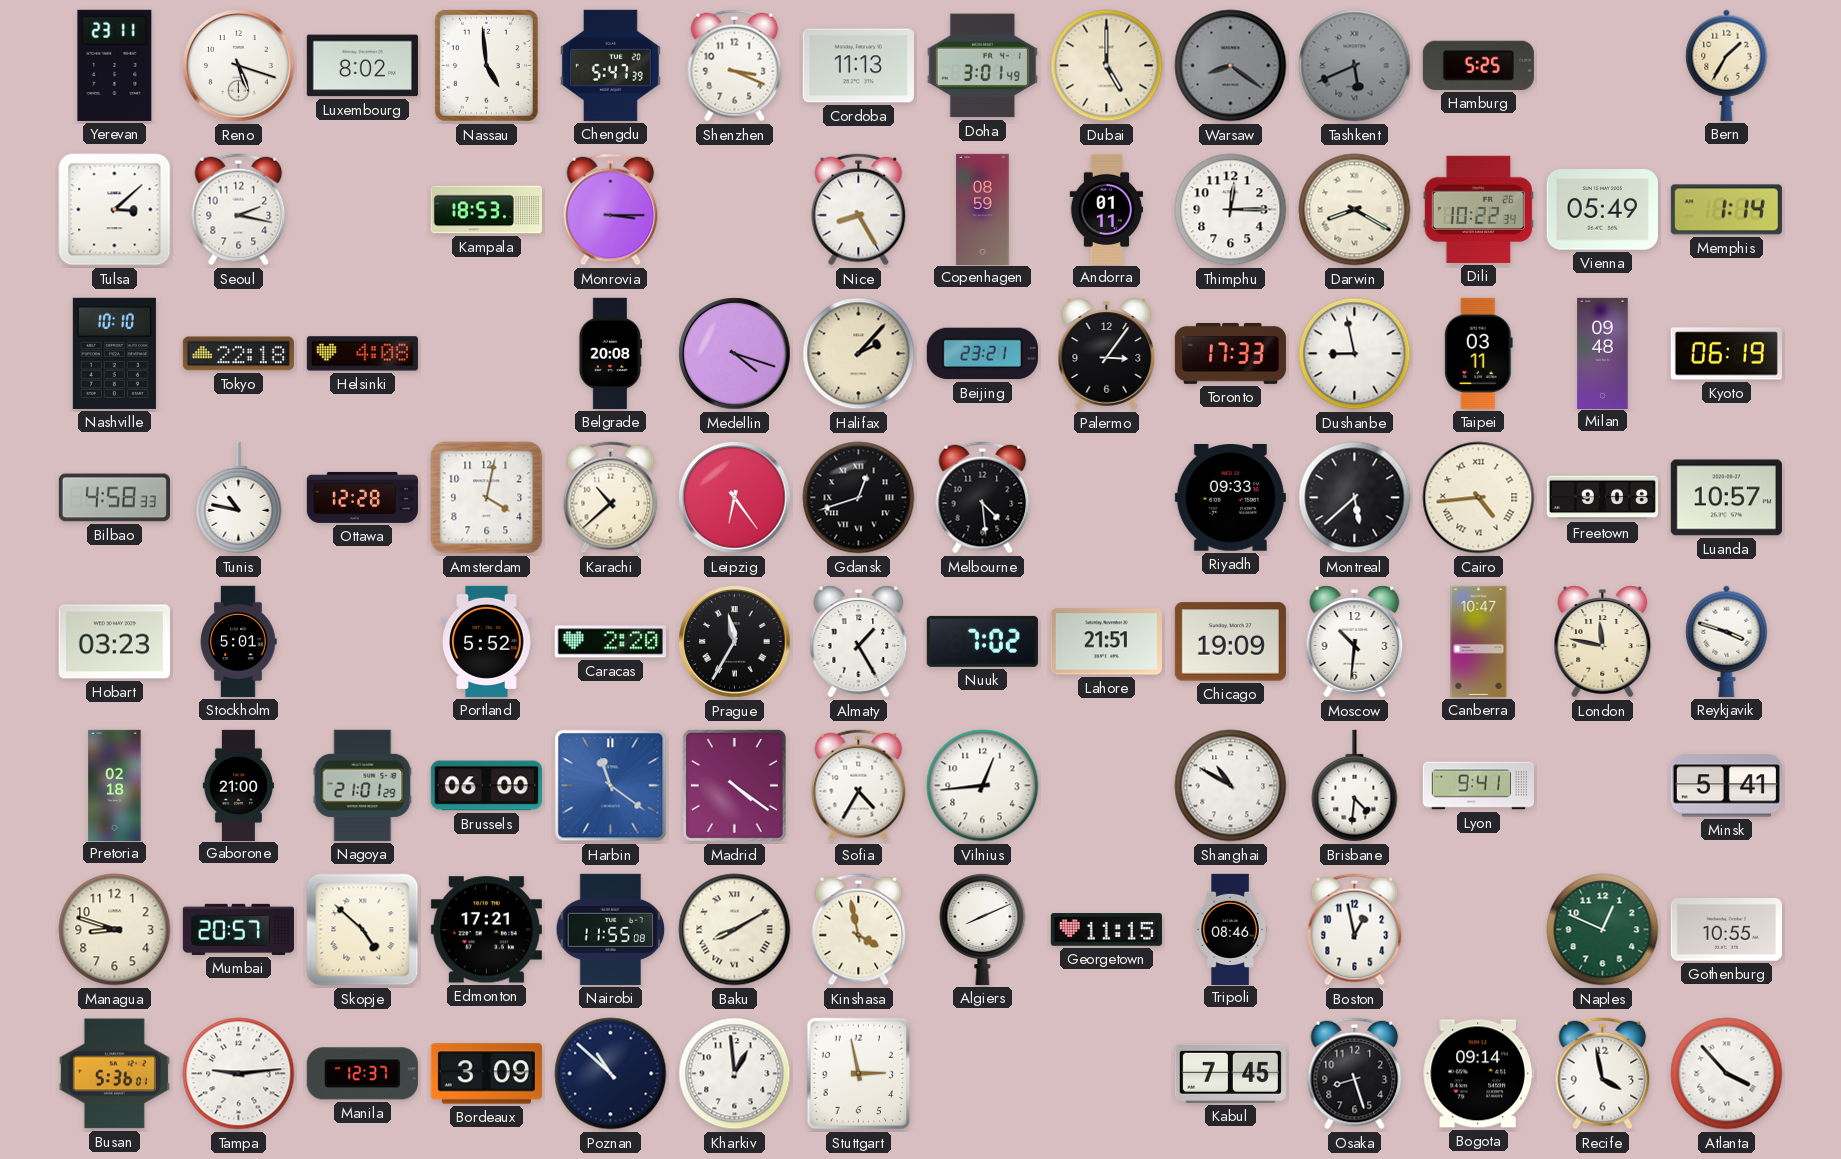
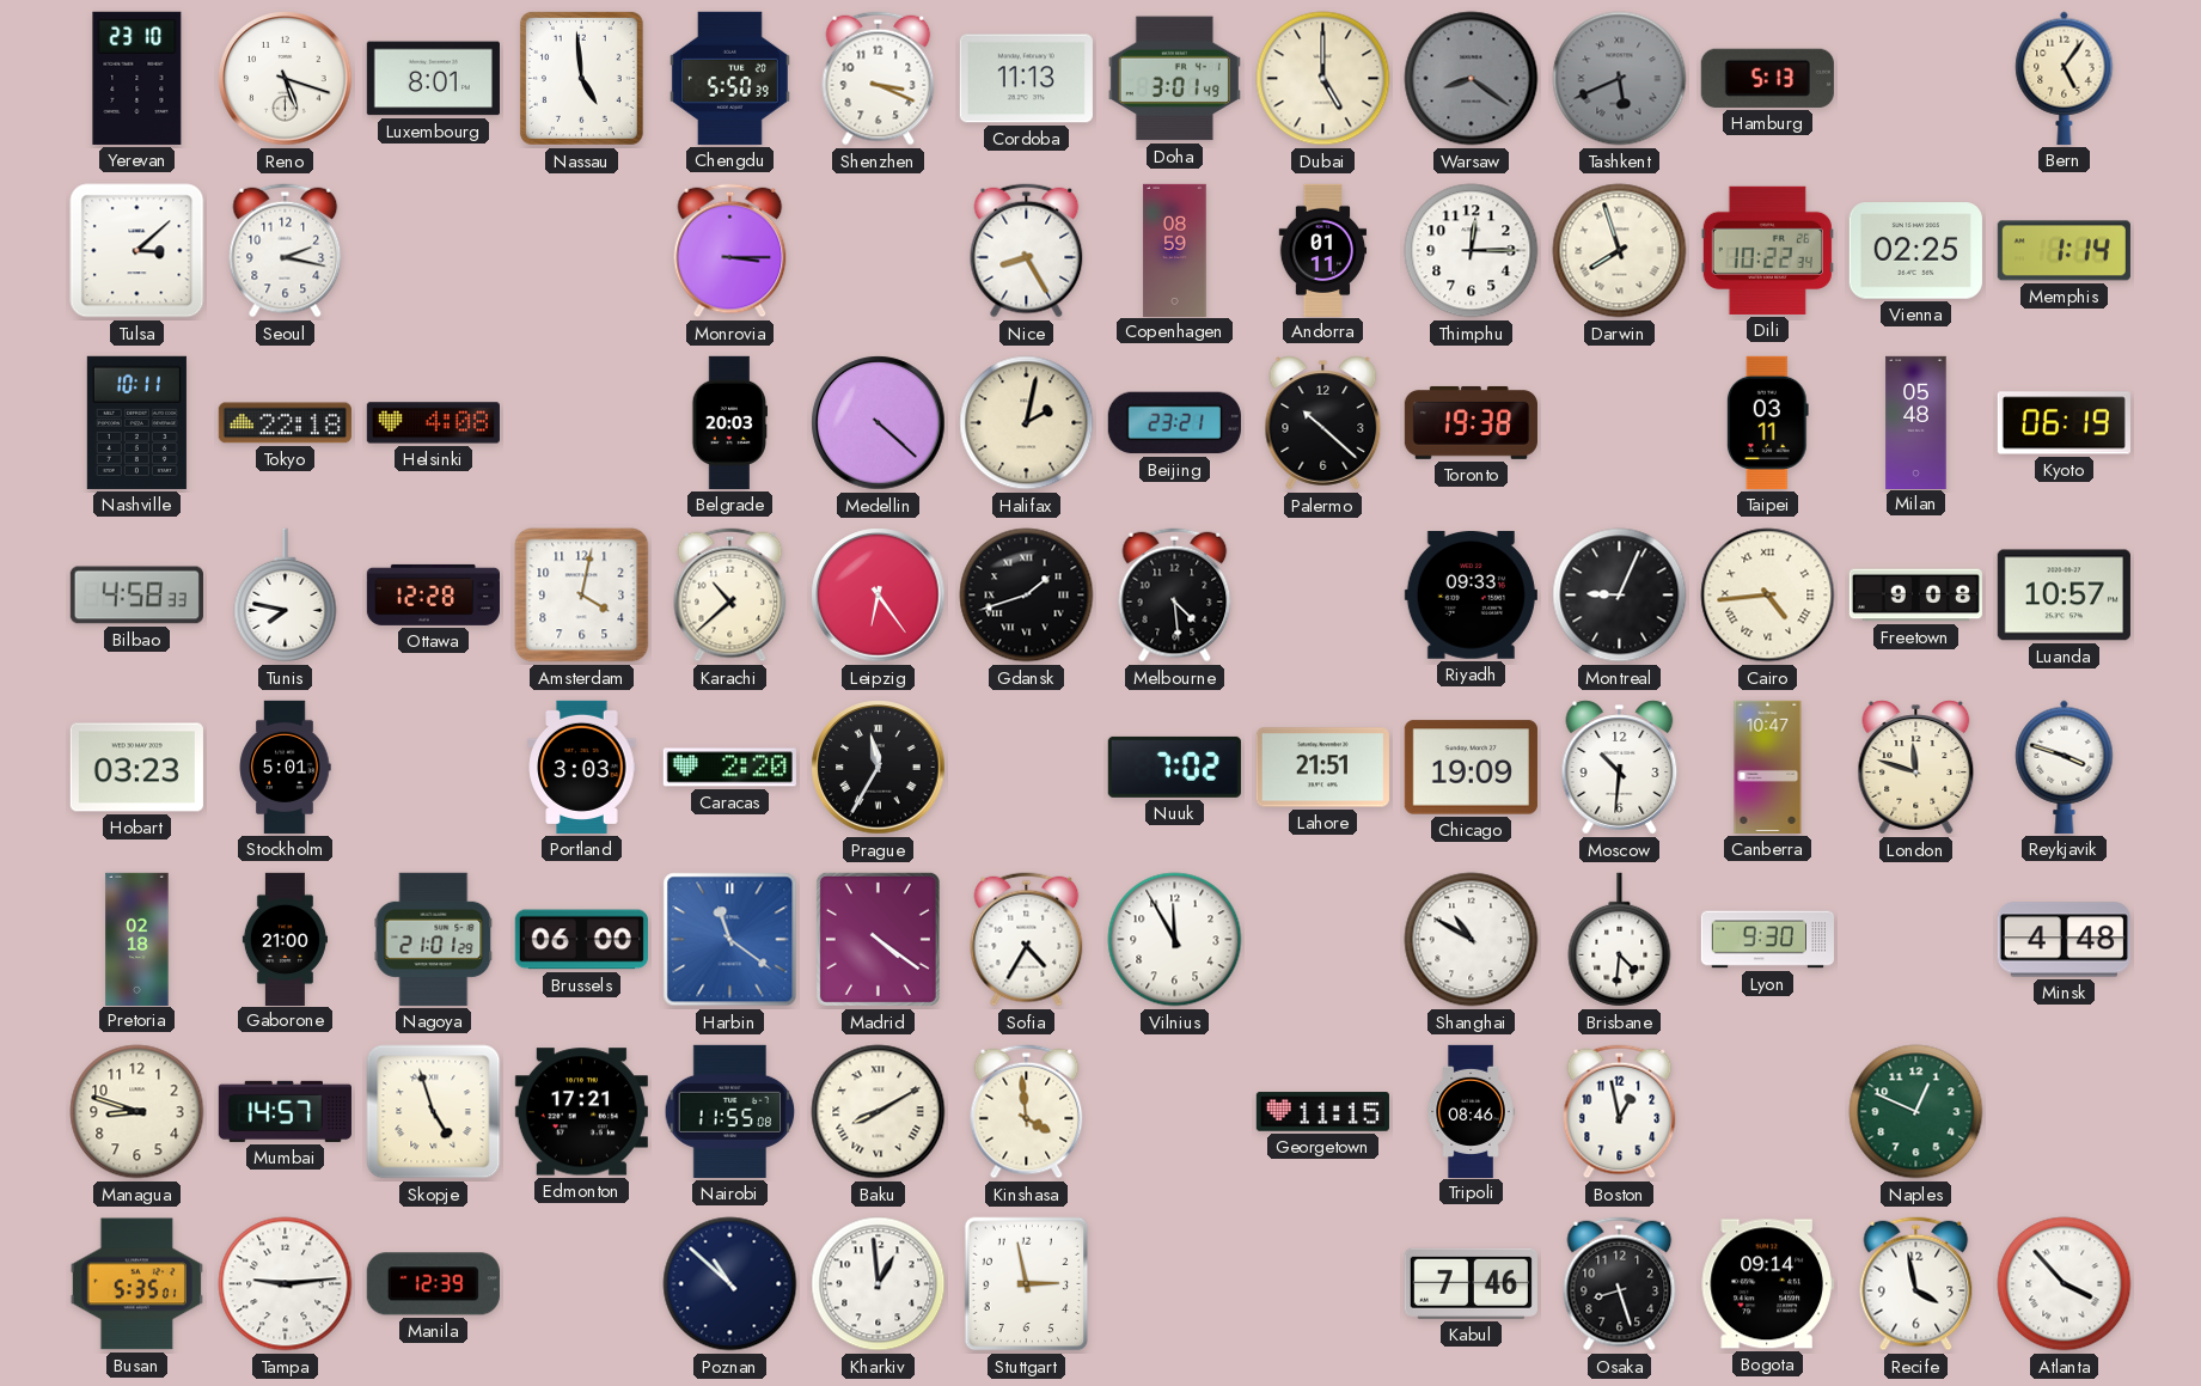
Yerevan: 23:11 -> 23:10 (137, 78)
Luxembourg: 8:02 -> 8:01 (433, 79)
Chengdu: 5:47 -> 5:50 (729, 78)
Hamburg: 5:25 -> 5:13 (1767, 78)
Bern: 1:35 -> 5:06 (2065, 78)
Kampala: 18:53 -> none (486, 210)
Darwin: 8:20 -> 7:57 (1620, 251)
Vienna: 05:49 -> 02:25 (1915, 251)
Nashville: 10:10 -> 10:11 (136, 422)
Belgrade: 20:08 -> 20:03 (729, 422)
Medellin: 4:18 -> 4:22 (879, 423)
Halifax: 2:07 -> 2:02 (1027, 423)
Palermo: 3:06 -> 10:22 (1323, 423)
Toronto: 17:33 -> 19:38 (1471, 422)
Dushanbe: 8:58 -> none (1355, 354)
Milan: 09:48 -> 05:48 (1916, 422)
Tunis: 10:47 -> 7:47 (286, 596)
Gdansk: 12:42 -> 1:42 (1027, 596)
Montreal: 5:38 -> 9:04 (1620, 596)
Portland: 5:52 -> 3:03 (582, 767)
Almaty: 1:25 -> none (859, 642)
London: 11:47 -> 11:48 (1916, 768)
Vilnius: 12:44 -> 11:55 (1175, 940)
Lyon: 9:41 -> 9:30 (1767, 940)
Minsk: 5:41 -> 4:48 (2064, 940)
Mumbai: 20:57 -> 14:57 (285, 1111)
Skopje: 4:52 -> 4:57 (434, 1112)
Kinshasa: 3:58 -> 3:59 (1027, 1112)
Algiers: 8:11 -> none (983, 929)
Gothenburg: 10:55 -> none (1726, 930)
Busan: 5:36 -> 5:35 (136, 1284)
Manila: 12:37 -> 12:39 (433, 1284)
Bordeaux: 3:09 -> none (486, 1074)
Kabul: 7:45 -> 7:46 (1471, 1283)
